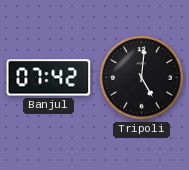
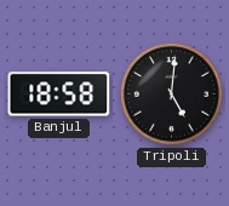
Banjul: 07:42 -> 18:58 (59, 95)
